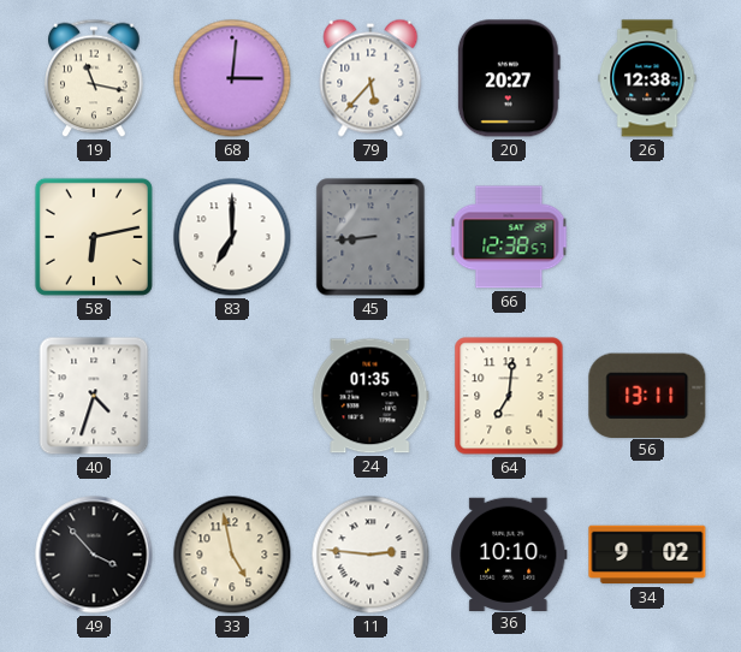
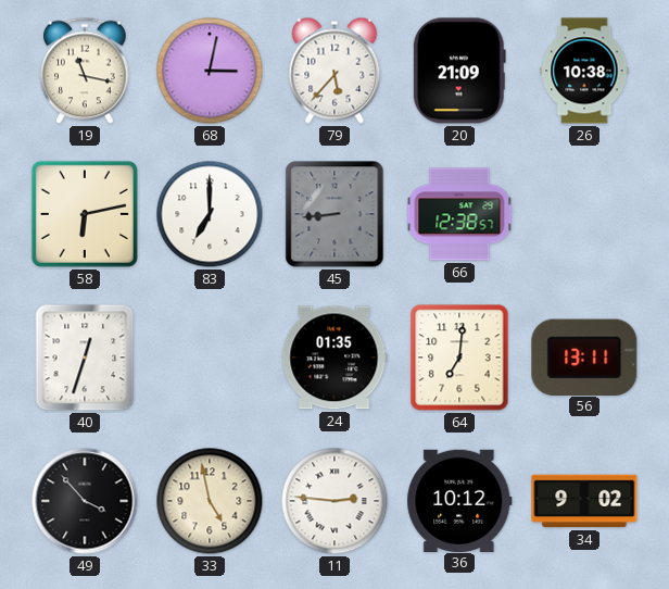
68: 3:01 -> 3:02 (210, 71)
20: 20:27 -> 21:09 (459, 71)
26: 12:38 -> 10:38 (584, 71)
40: 4:33 -> 12:33 (85, 358)
36: 10:10 -> 10:12 (459, 500)
